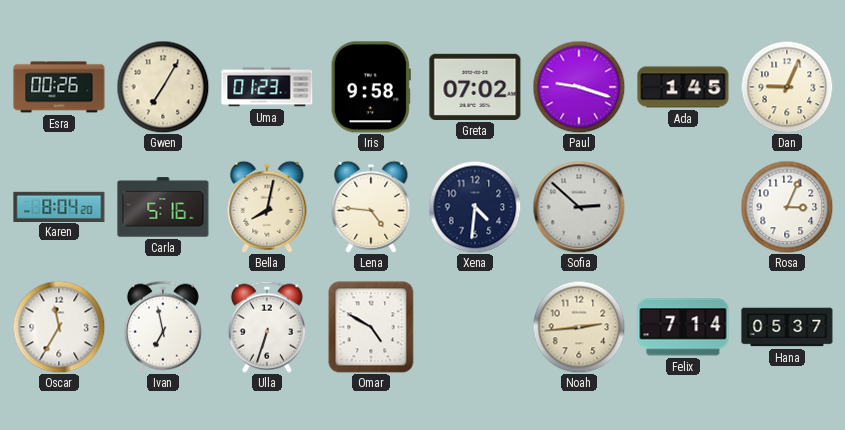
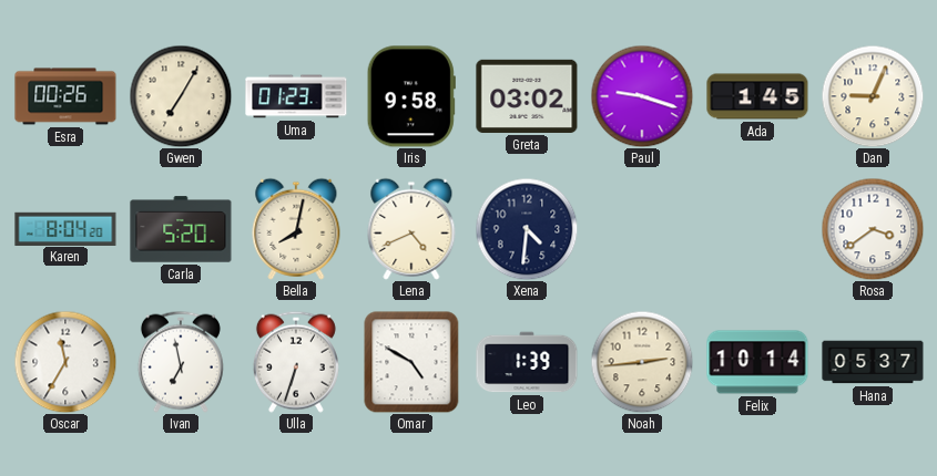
Greta: 07:02 -> 03:02 (527, 96)
Carla: 5:16 -> 5:20 (181, 229)
Lena: 4:46 -> 4:41 (411, 229)
Sofia: 2:52 -> none (579, 207)
Rosa: 3:04 -> 3:39 (873, 229)
Leo: none -> 1:39 (527, 362)
Felix: 7:14 -> 10:14 (757, 362)
